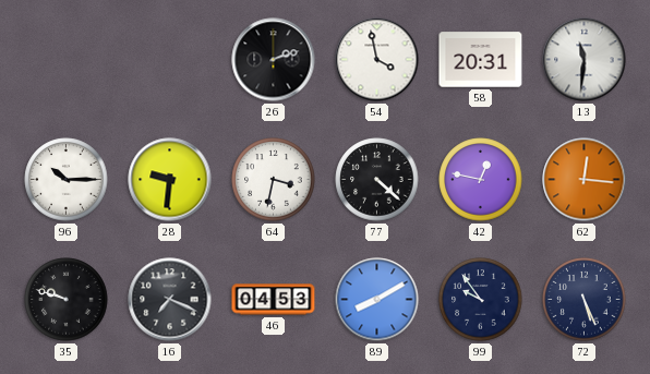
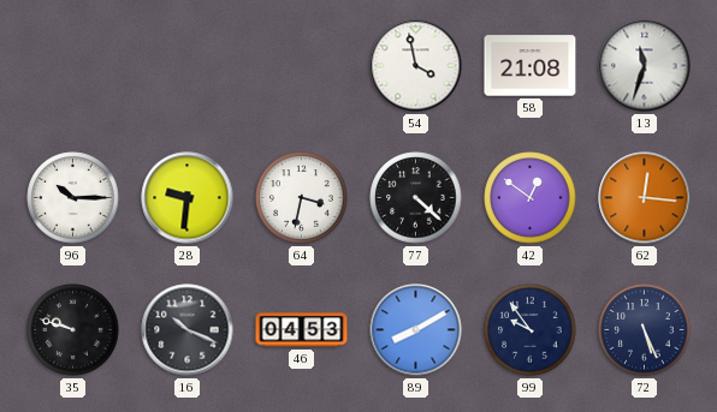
26: 2:12 -> none (274, 60)
58: 20:31 -> 21:08 (531, 66)
13: 11:31 -> 11:33 (645, 66)
42: 12:47 -> 12:51 (531, 198)
16: 7:19 -> 10:19 (188, 330)
